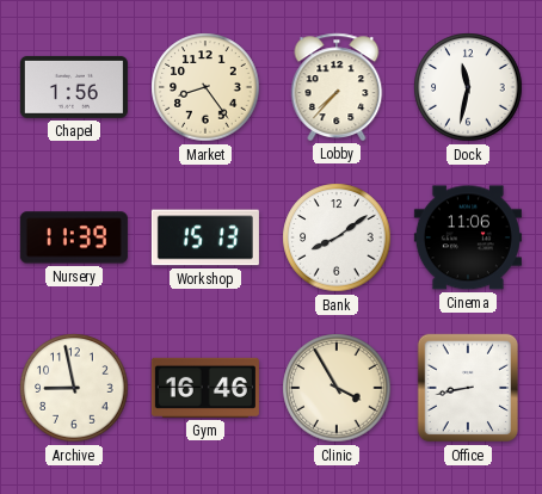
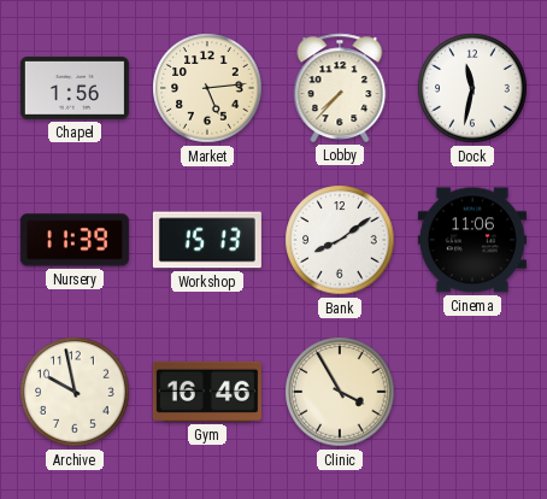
Market: 8:24 -> 5:14 (207, 88)
Archive: 8:58 -> 9:58 (75, 392)
Office: 8:43 -> none (467, 388)
